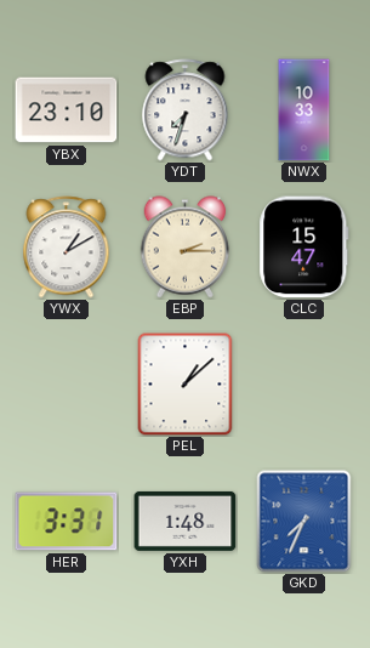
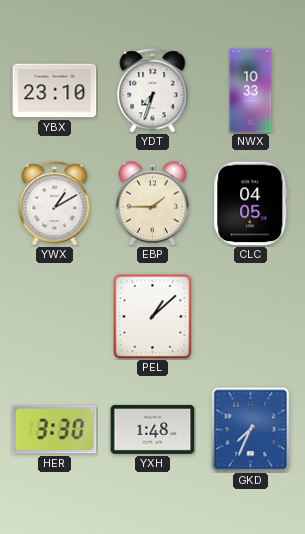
EBP: 2:15 -> 1:45 (153, 204)
CLC: 15:47 -> 04:05 (251, 204)
HER: 3:31 -> 3:30 (55, 430)
